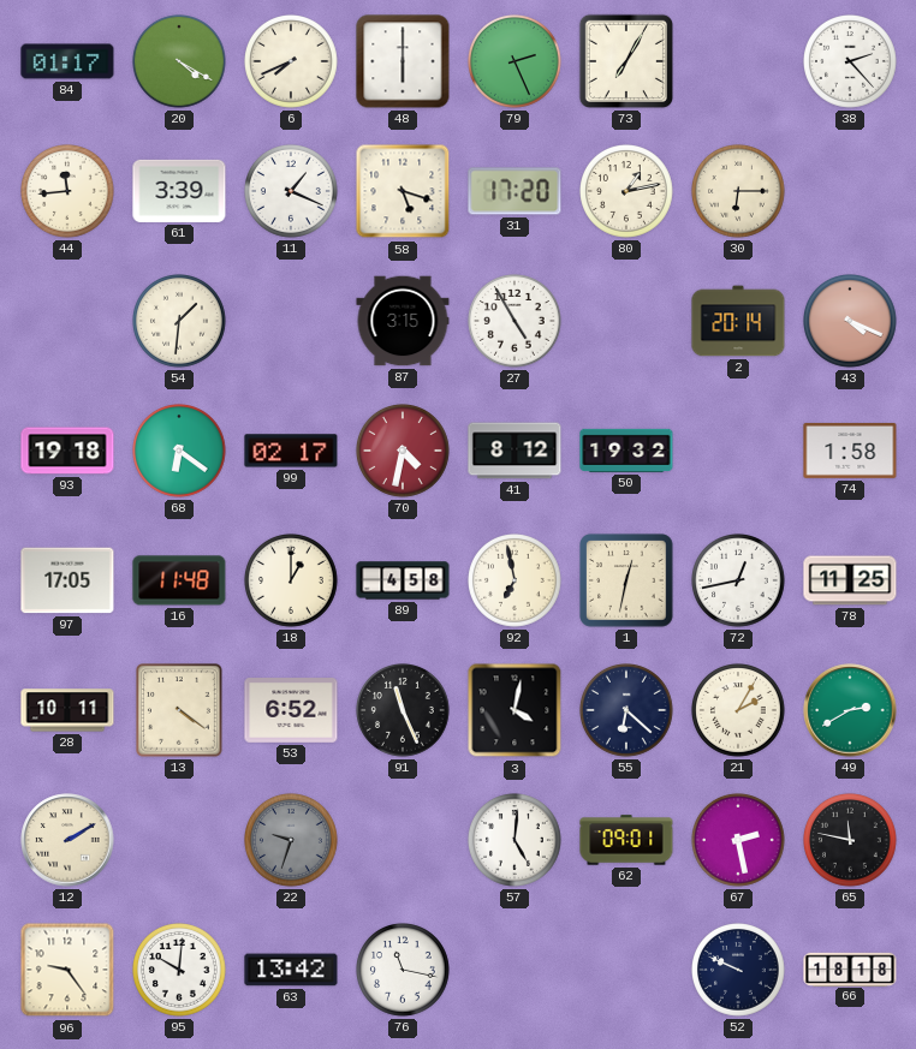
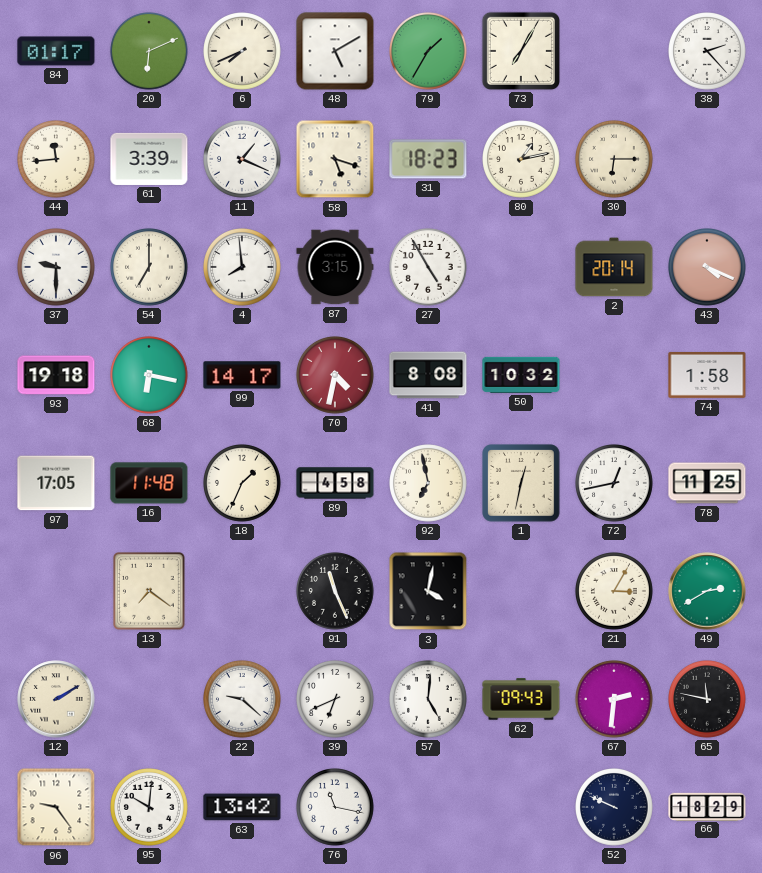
20: 4:20 -> 6:11 (150, 52)
48: 6:00 -> 5:10 (335, 51)
79: 2:26 -> 1:35 (429, 52)
31: 17:20 -> 18:23 (428, 159)
37: none -> 9:30 (57, 268)
54: 1:31 -> 7:00 (150, 268)
4: none -> 7:59 (243, 268)
68: 6:21 -> 6:17 (150, 376)
99: 02:17 -> 14:17 (242, 375)
41: 8:12 -> 8:08 (428, 375)
50: 19:32 -> 10:32 (521, 375)
18: 1:00 -> 1:34 (243, 484)
28: 10:11 -> none (67, 710)
13: 4:21 -> 7:21 (150, 592)
53: 6:52 -> none (291, 711)
55: 6:22 -> none (627, 711)
21: 2:05 -> 3:05 (615, 592)
22: 9:33 -> 9:22 (243, 700)
22 dial: grey -> white (243, 700)
39: none -> 6:41 (336, 700)
62: 09:01 -> 09:43 (521, 699)
67: 2:28 -> 2:31 (615, 700)
66: 18:18 -> 18:29 (707, 806)
